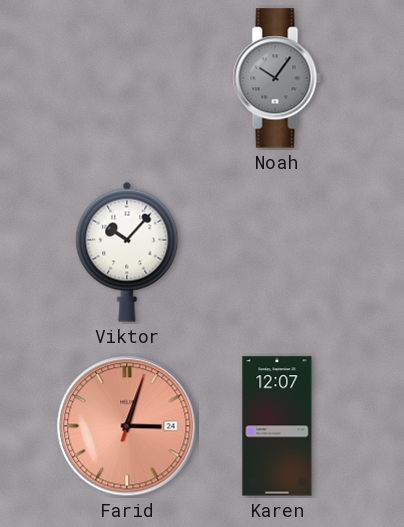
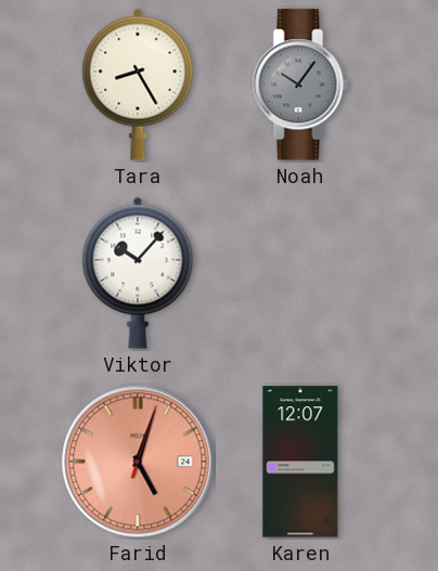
Tara: none -> 8:25 (138, 85)
Farid: 3:03 -> 5:03 (138, 462)
